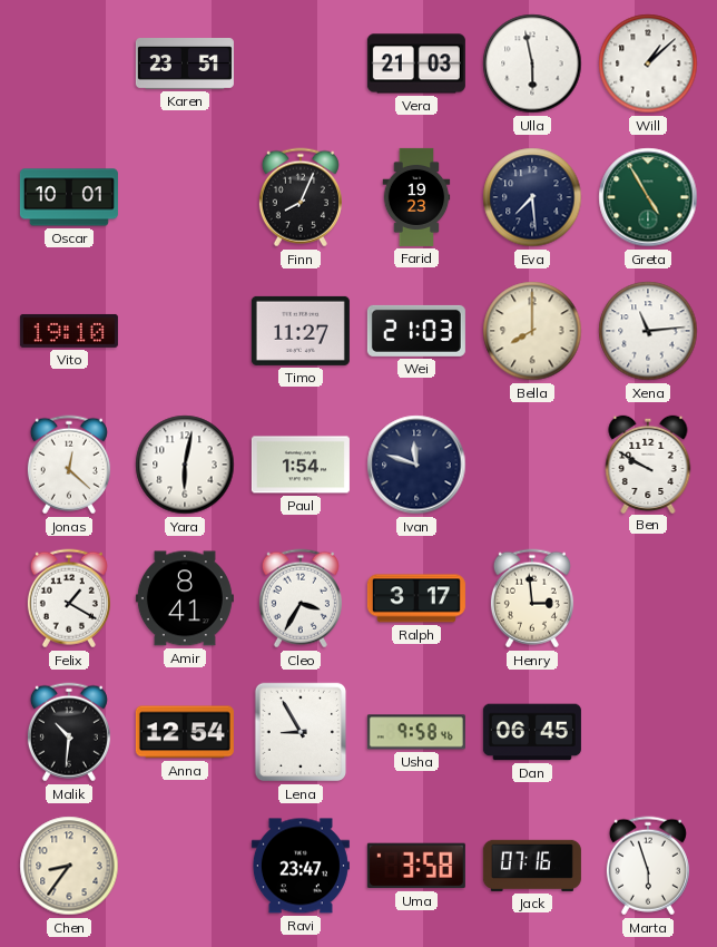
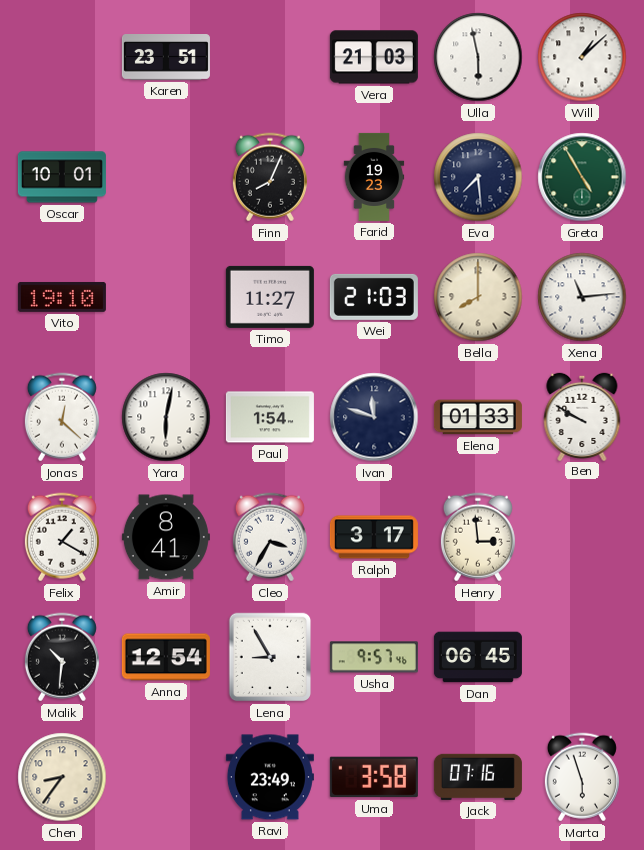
Elena: none -> 01:33 (478, 417)
Usha: 9:58 -> 9:57 (374, 657)
Ravi: 23:47 -> 23:49 (270, 777)
